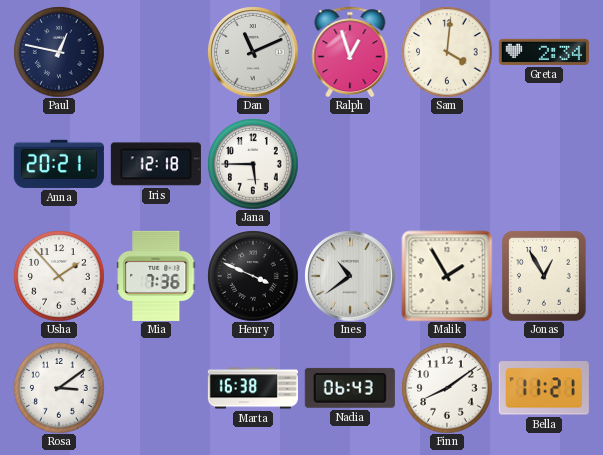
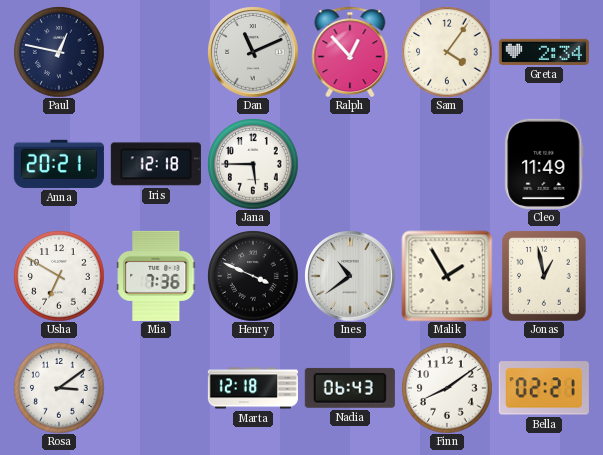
Ralph: 12:57 -> 12:53 (350, 52)
Sam: 4:01 -> 4:06 (447, 52)
Cleo: none -> 11:49 (544, 164)
Usha: 1:53 -> 6:50 (59, 276)
Jonas: 12:55 -> 12:58 (544, 276)
Marta: 16:38 -> 12:18 (253, 388)
Bella: 11:21 -> 02:21 (544, 388)
